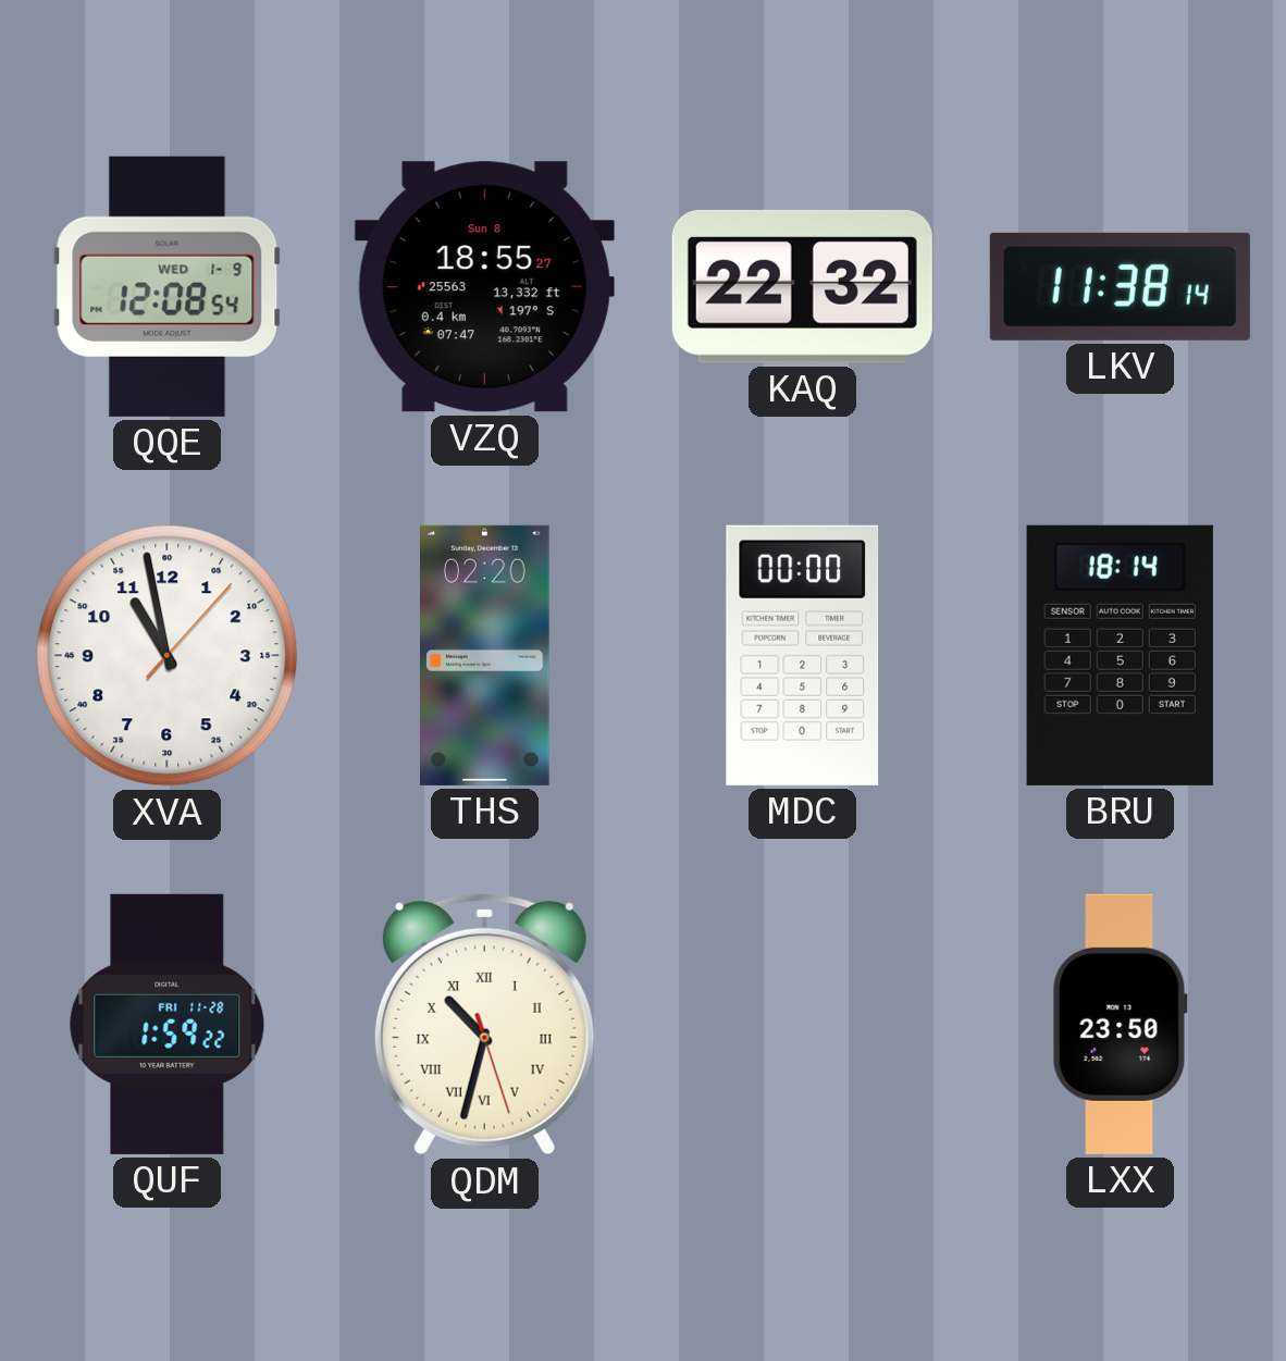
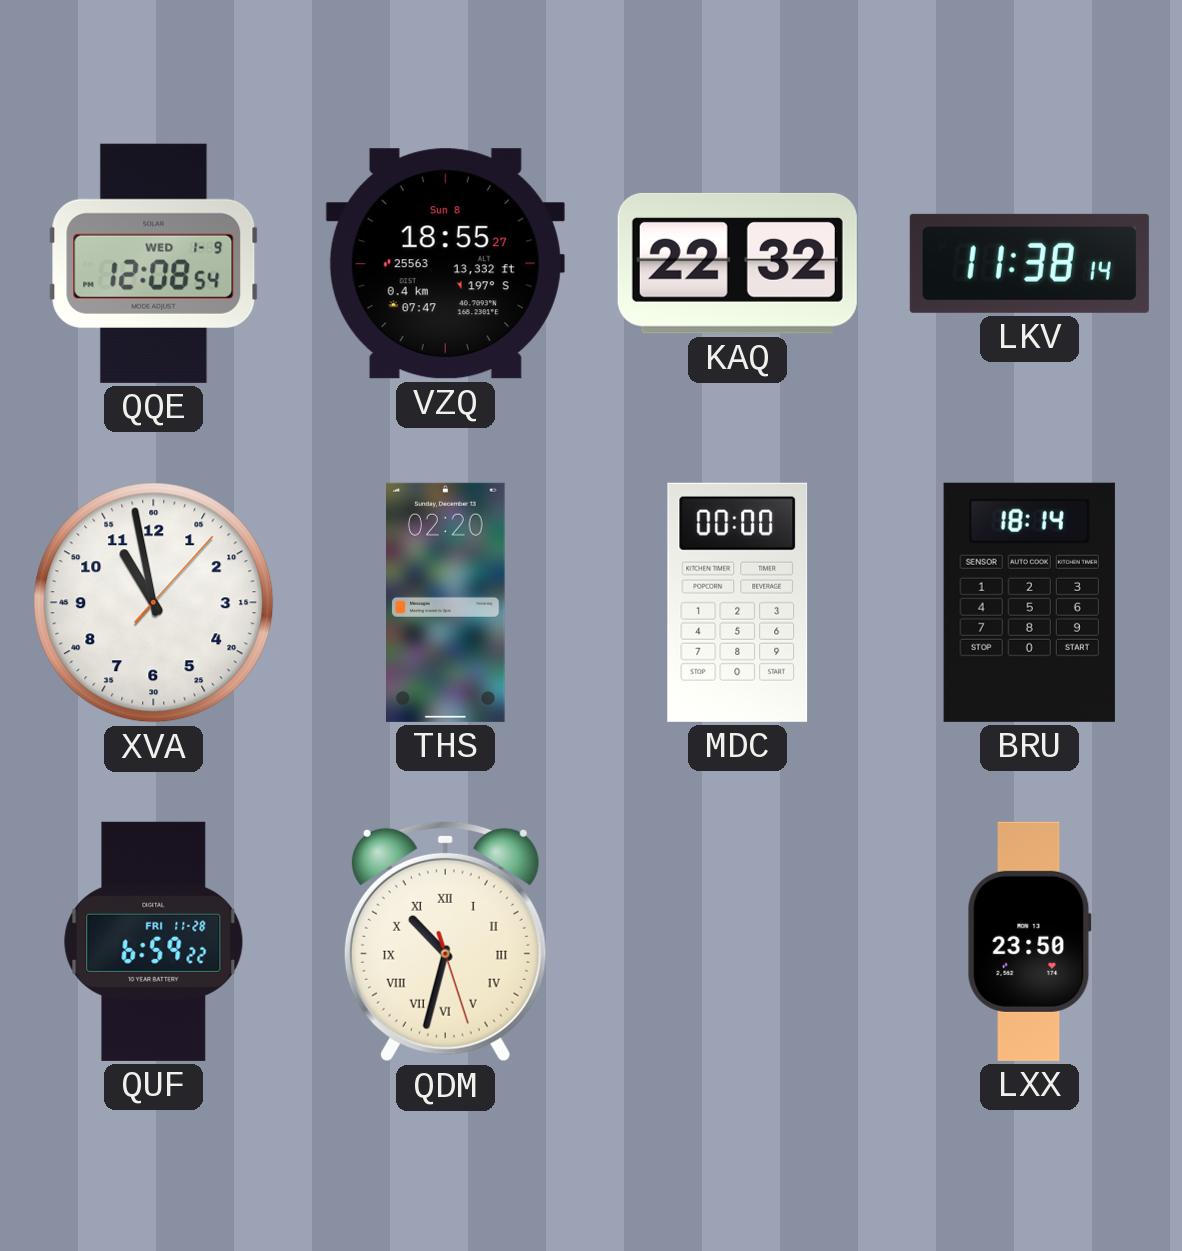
QUF: 1:59 -> 6:59 (154, 941)
